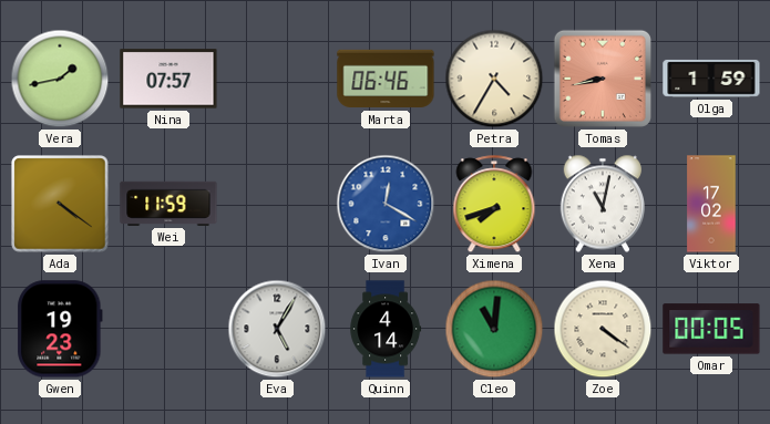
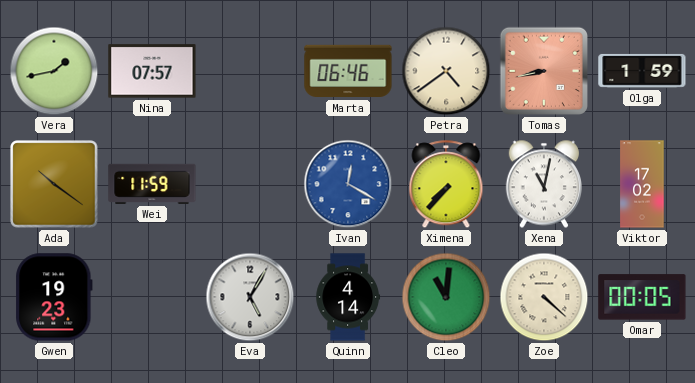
Petra: 4:35 -> 4:39 (446, 71)
Ada: 4:21 -> 10:21 (54, 184)
Ximena: 7:42 -> 7:37 (446, 185)
Zoe: 4:21 -> 4:22 (544, 297)
